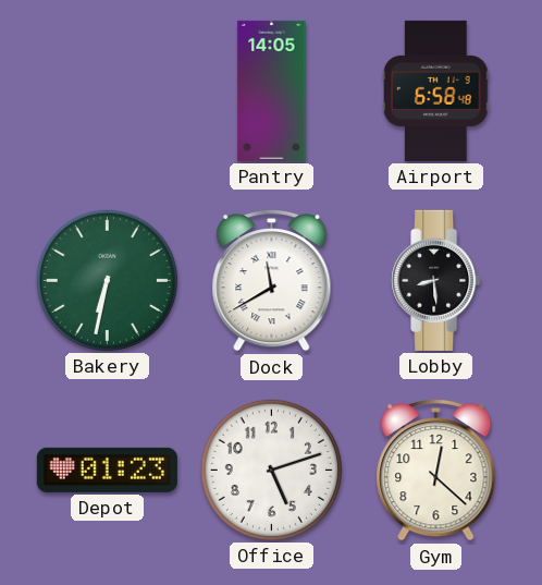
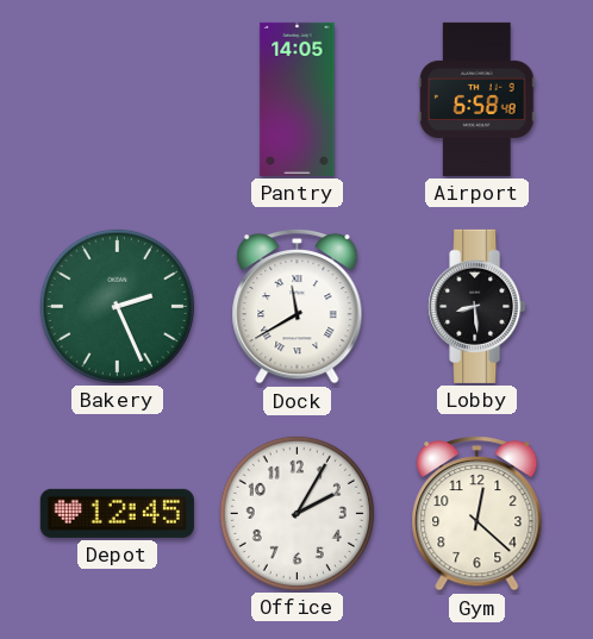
Bakery: 6:32 -> 2:26 (117, 306)
Depot: 01:23 -> 12:45 (117, 513)
Office: 5:12 -> 2:05 (296, 513)
